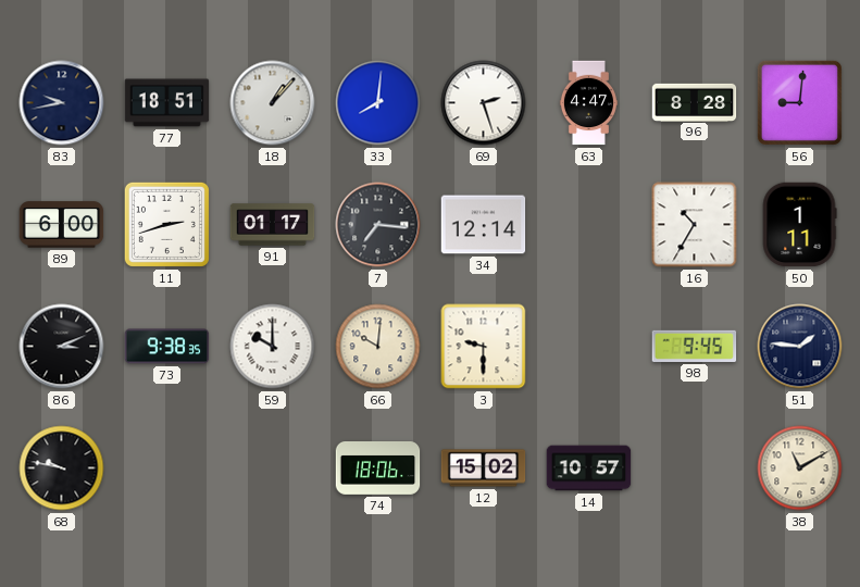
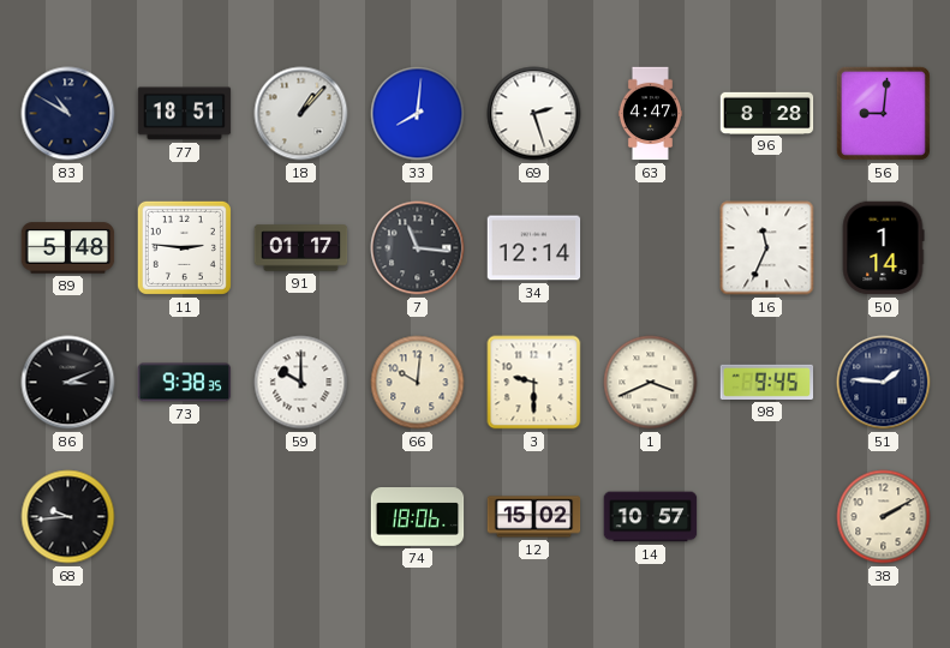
83: 9:43 -> 10:50 (68, 114)
89: 6:00 -> 5:48 (68, 248)
11: 2:42 -> 2:46 (184, 247)
7: 7:16 -> 11:16 (418, 248)
16: 10:35 -> 11:34 (767, 248)
50: 1:11 -> 1:14 (883, 248)
1: none -> 3:41 (651, 383)
68: 9:47 -> 9:44 (68, 517)
38: 11:10 -> 2:10 (884, 517)
